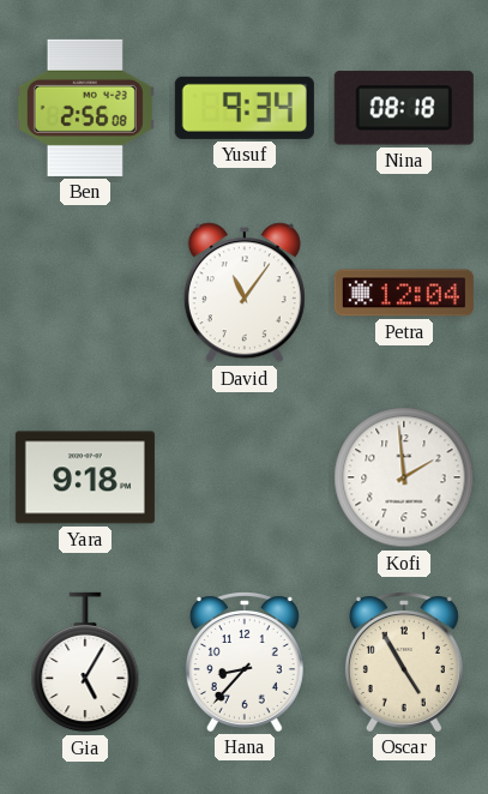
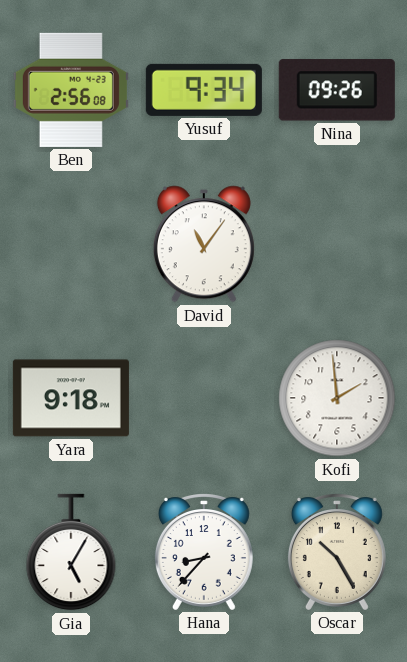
Nina: 08:18 -> 09:26 (337, 90)
Petra: 12:04 -> none (404, 293)
Oscar: 4:55 -> 10:25 (337, 552)
